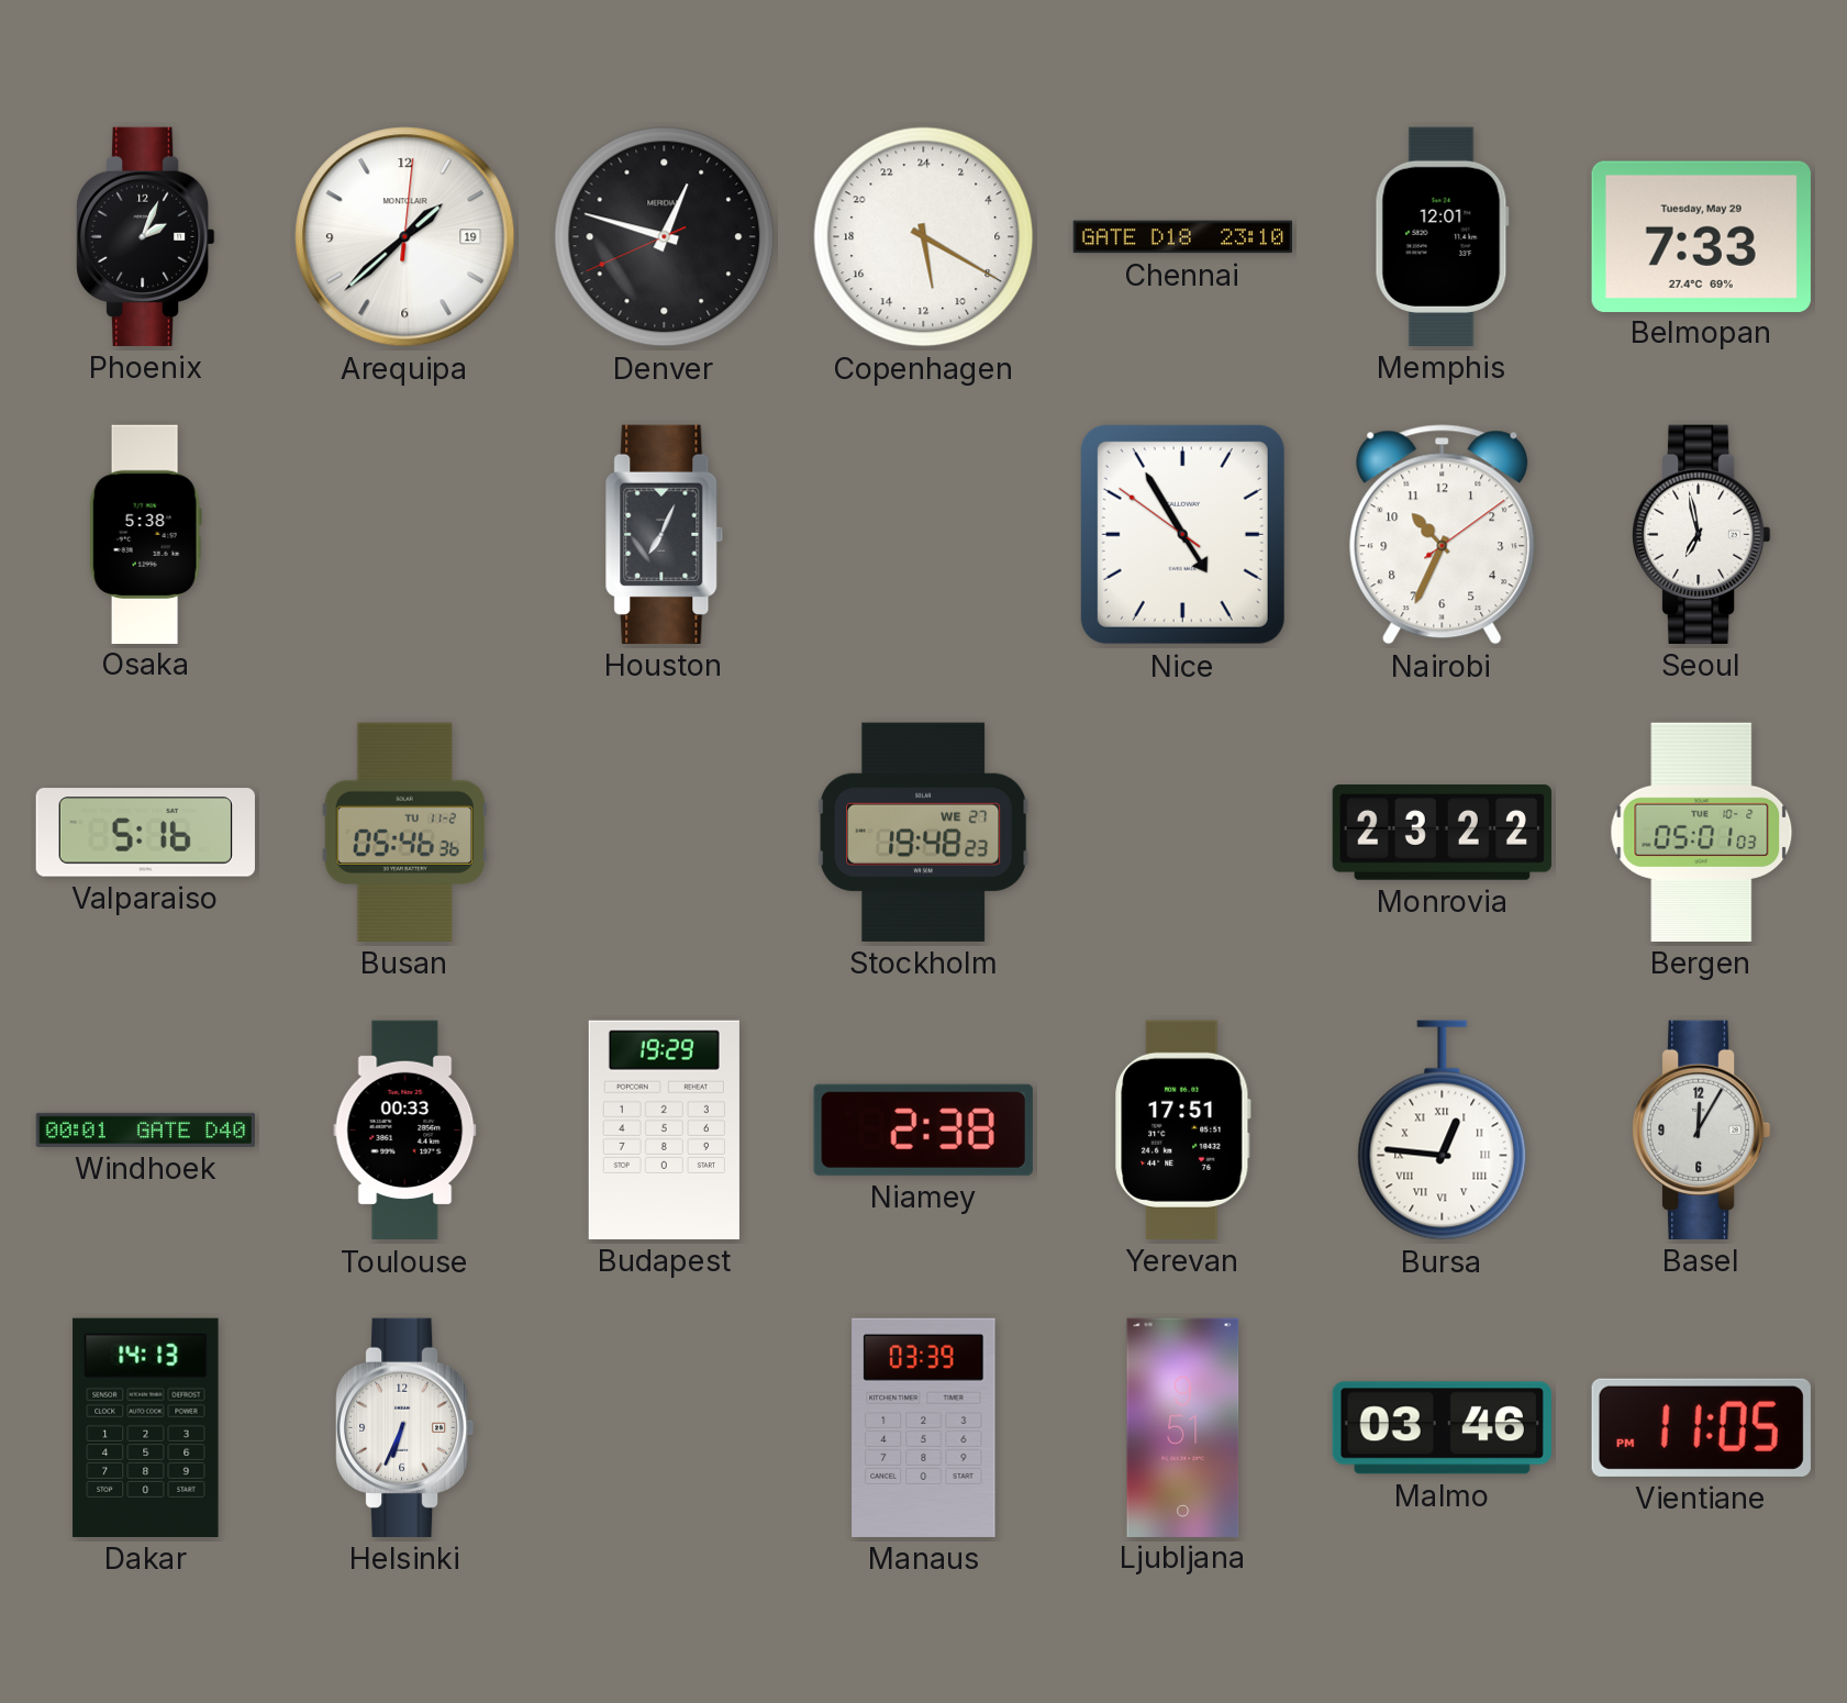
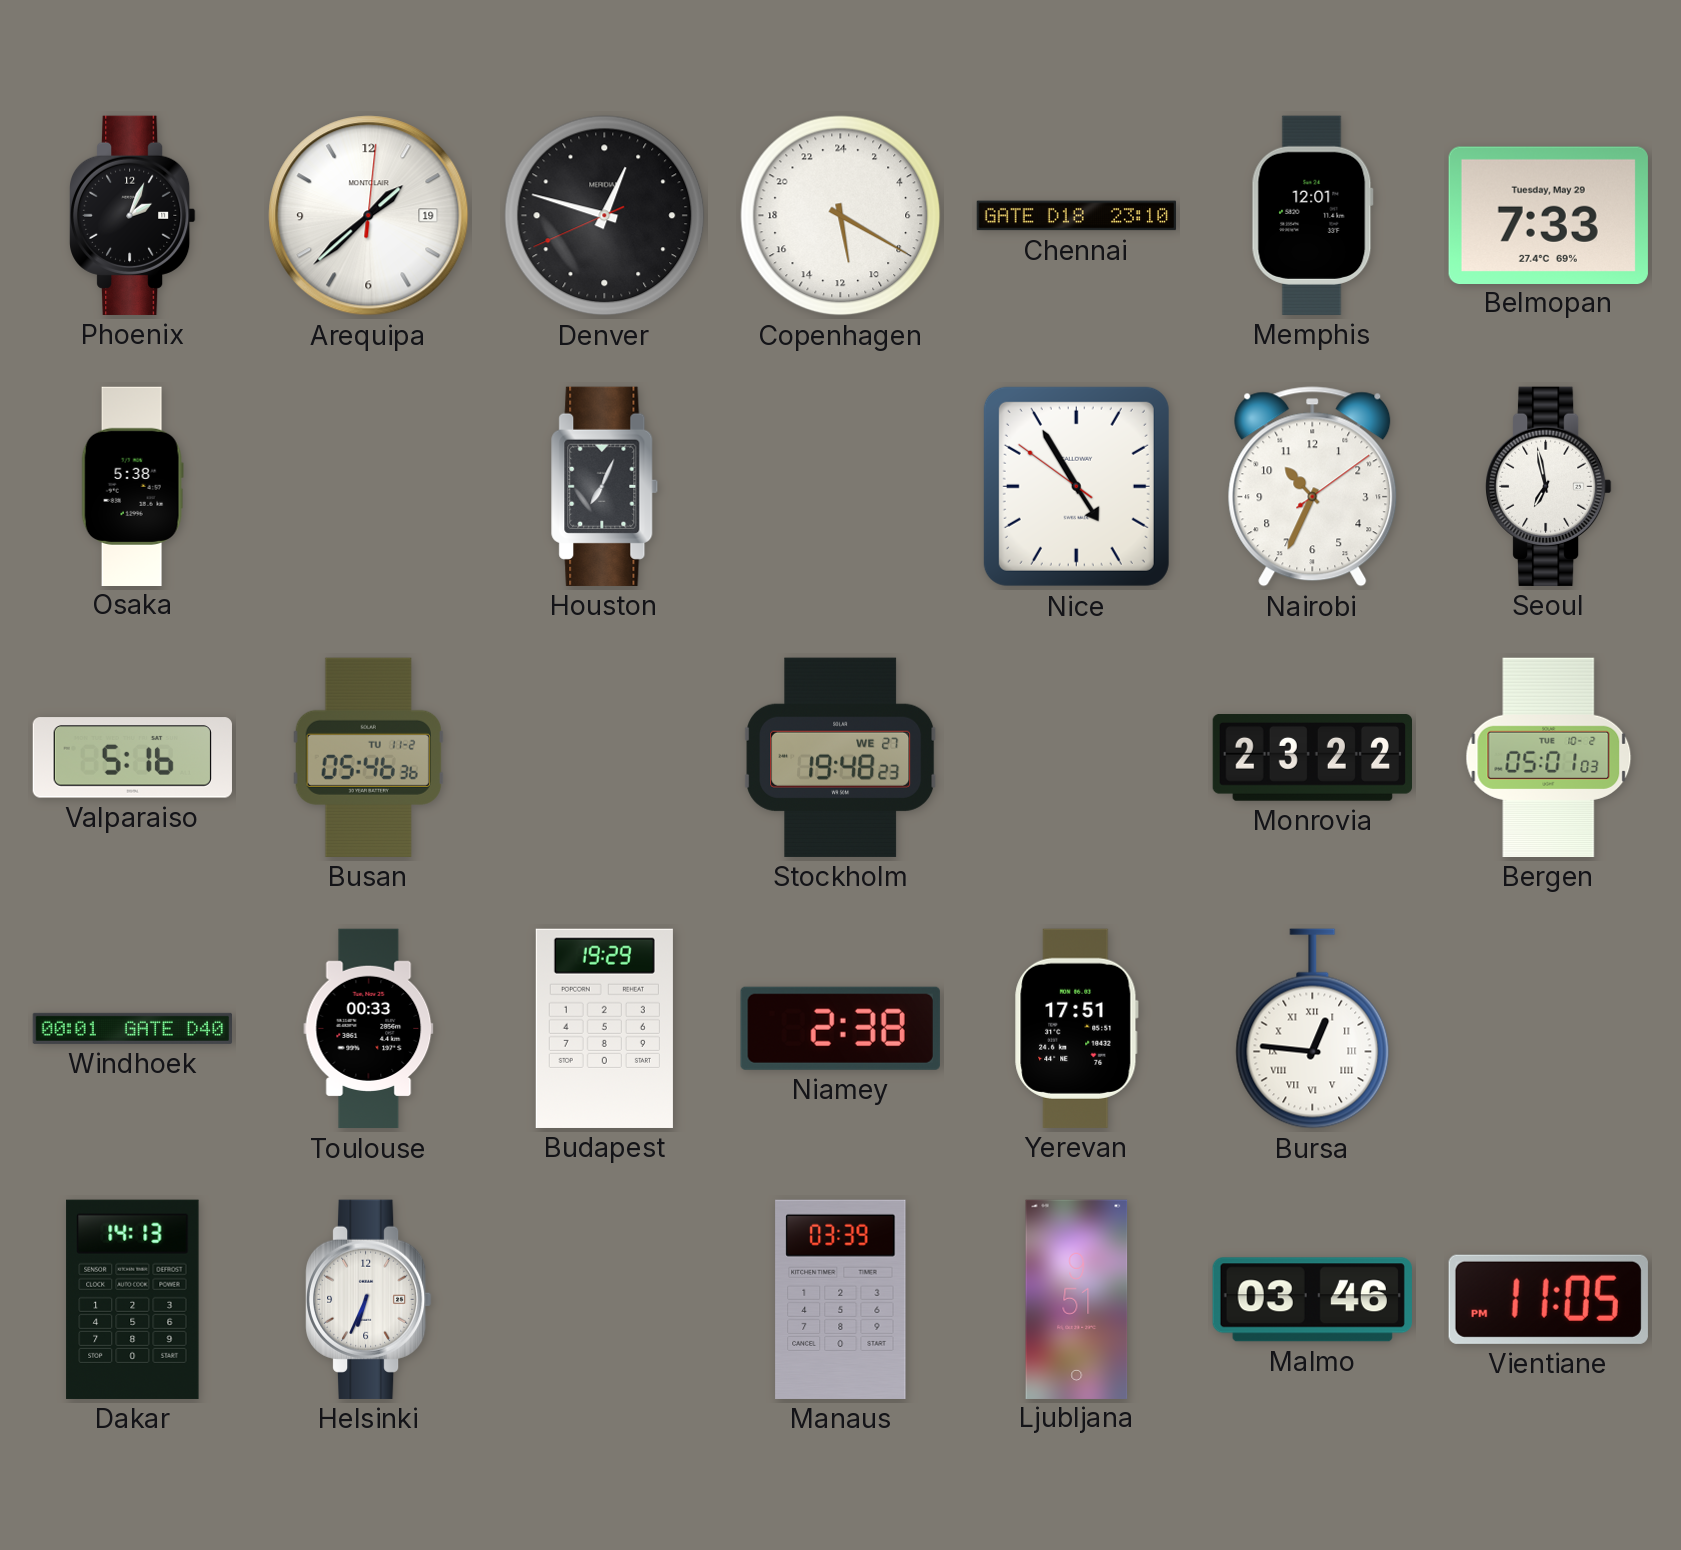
Basel: 12:05 -> none (1701, 1129)
